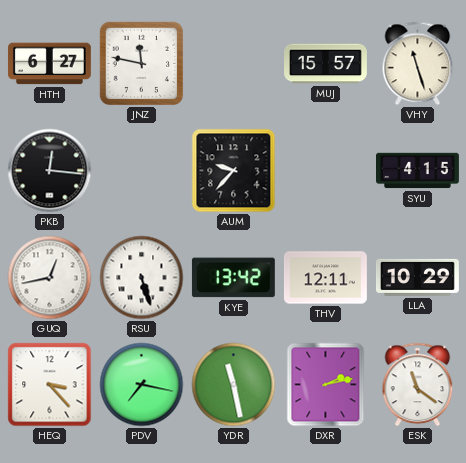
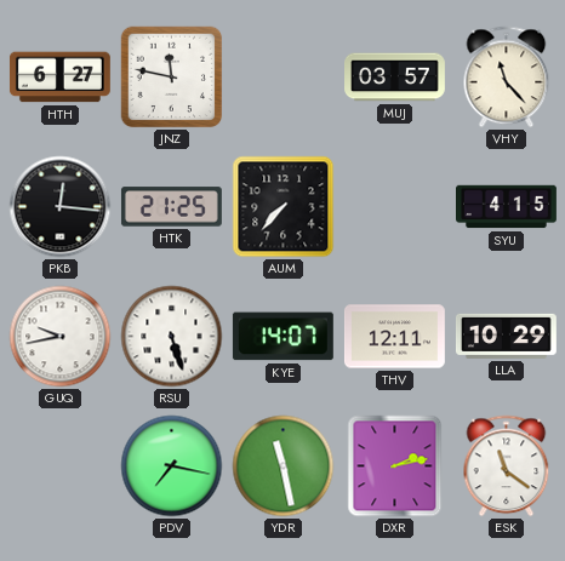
MUJ: 15:57 -> 03:57 (395, 78)
VHY: 11:27 -> 11:23 (507, 78)
HTK: none -> 21:25 (171, 207)
AUM: 9:37 -> 7:37 (284, 207)
GUQ: 12:43 -> 9:43 (61, 337)
KYE: 13:42 -> 14:07 (282, 337)
HEQ: 3:23 -> none (50, 385)
